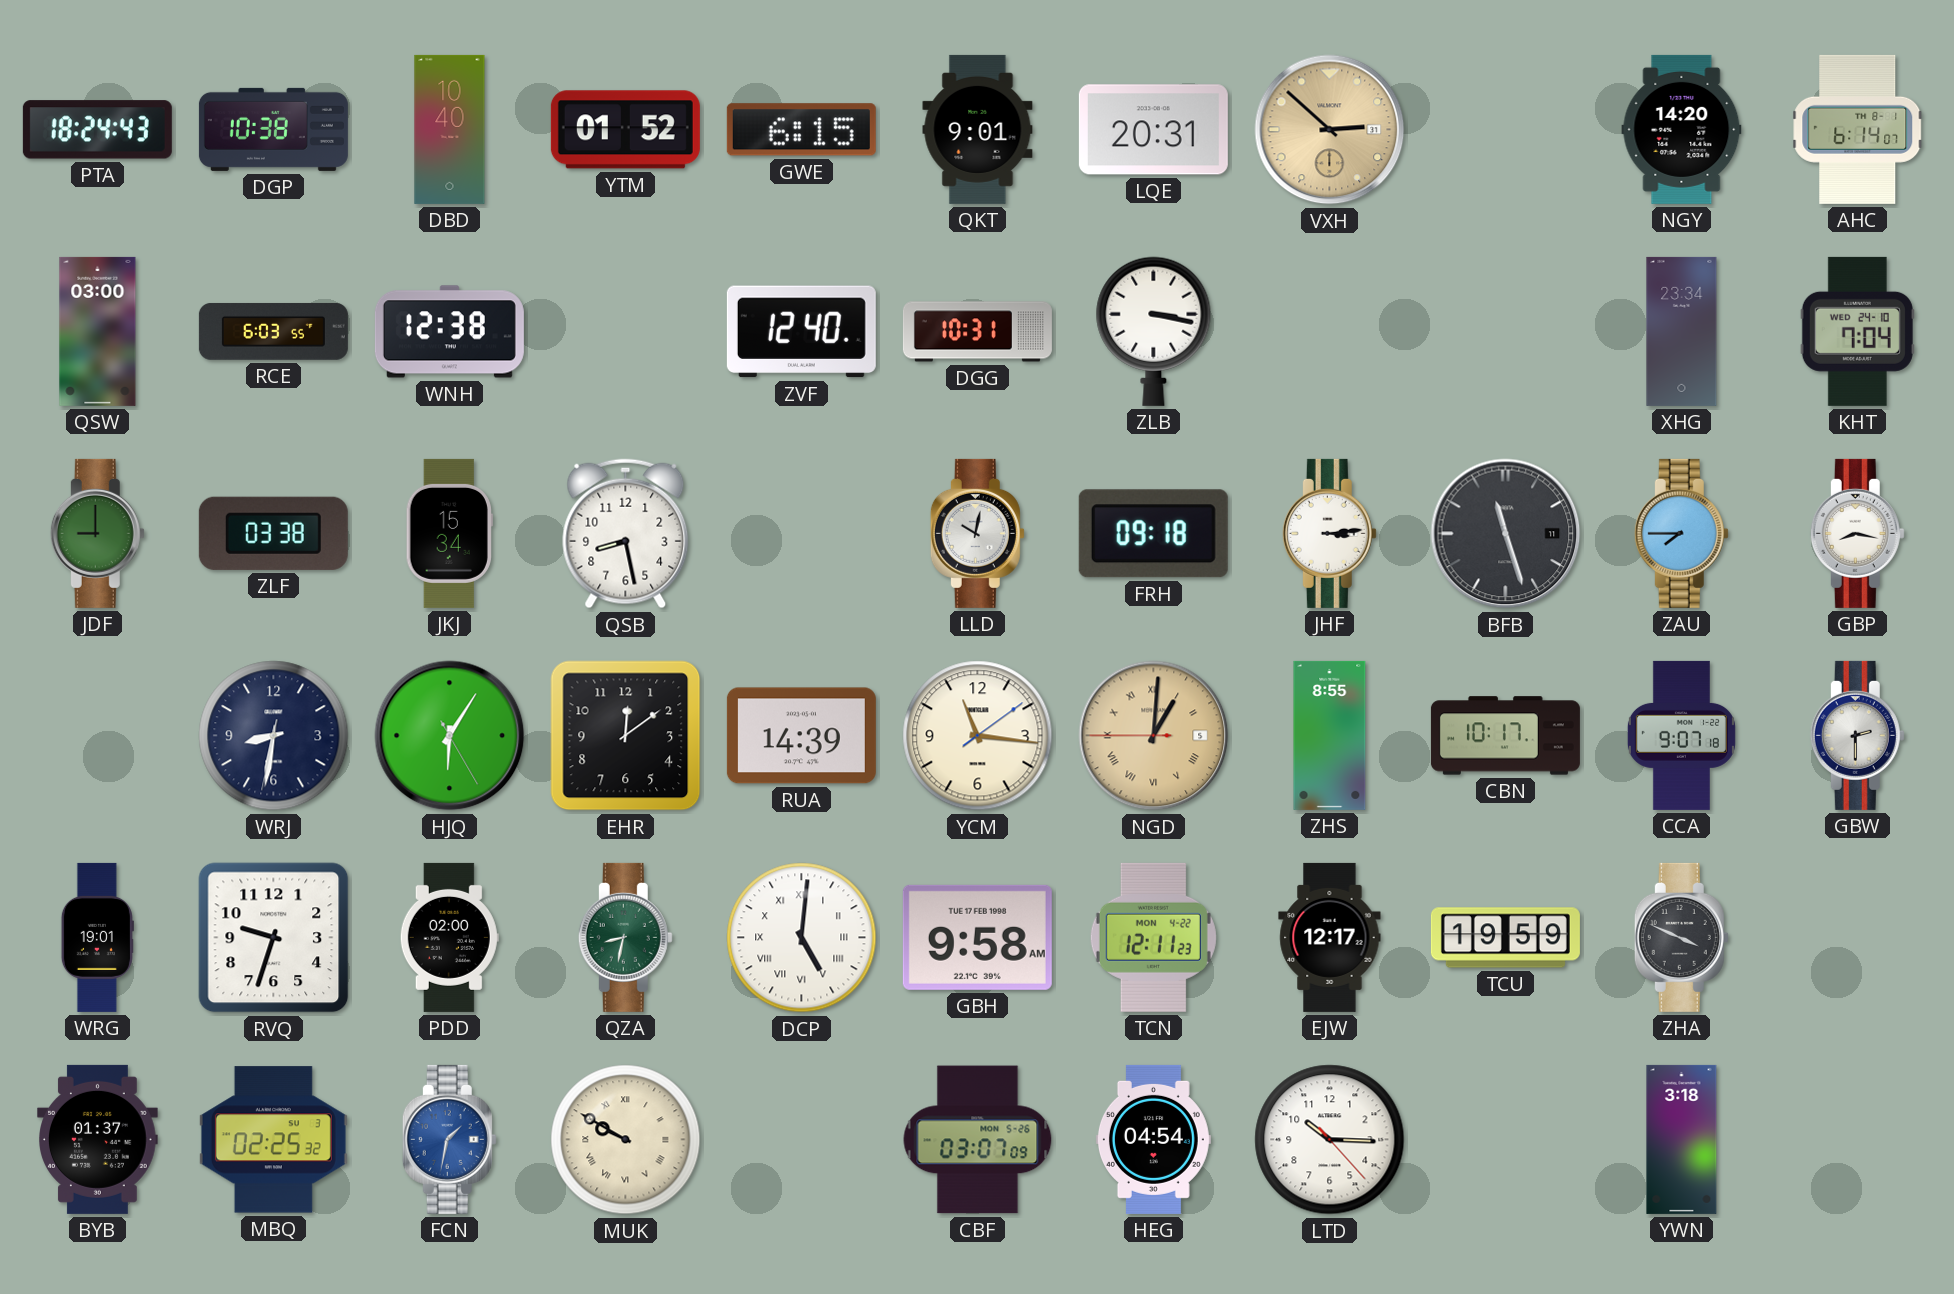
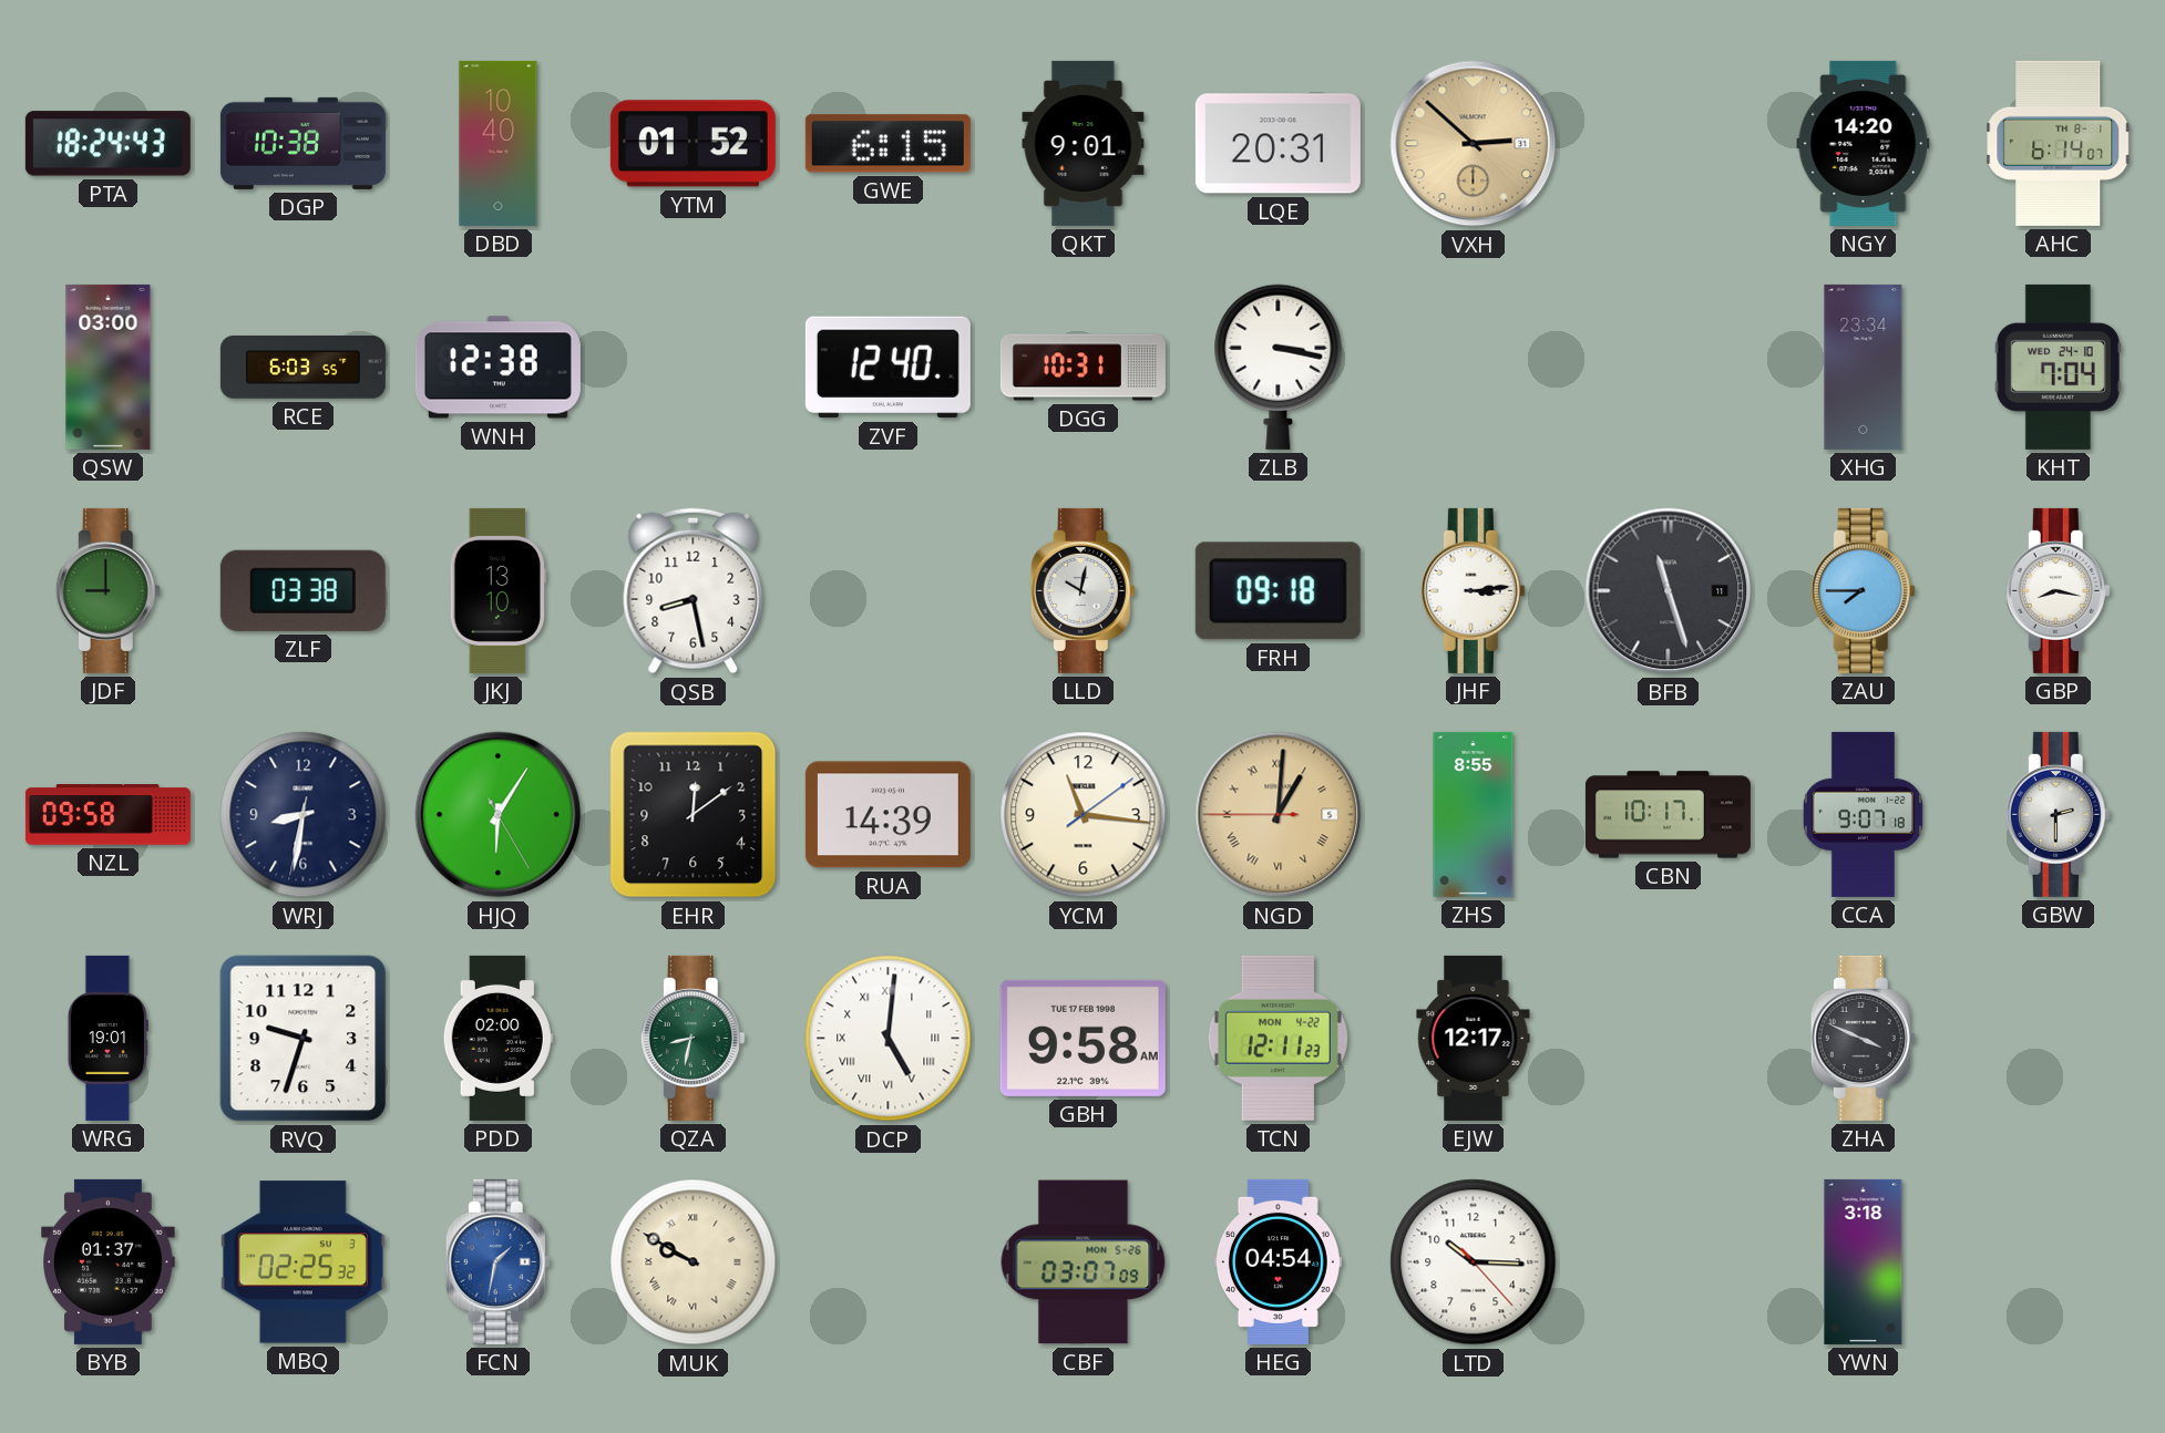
JKJ: 15:34 -> 13:10 (497, 590)
NZL: none -> 09:58 (107, 815)
TCU: 19:59 -> none (1505, 938)
